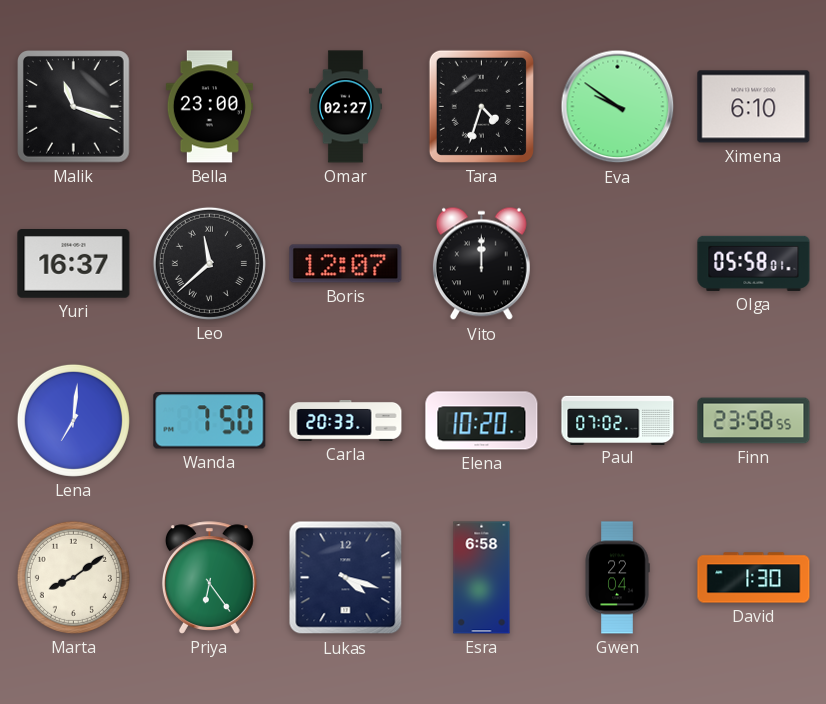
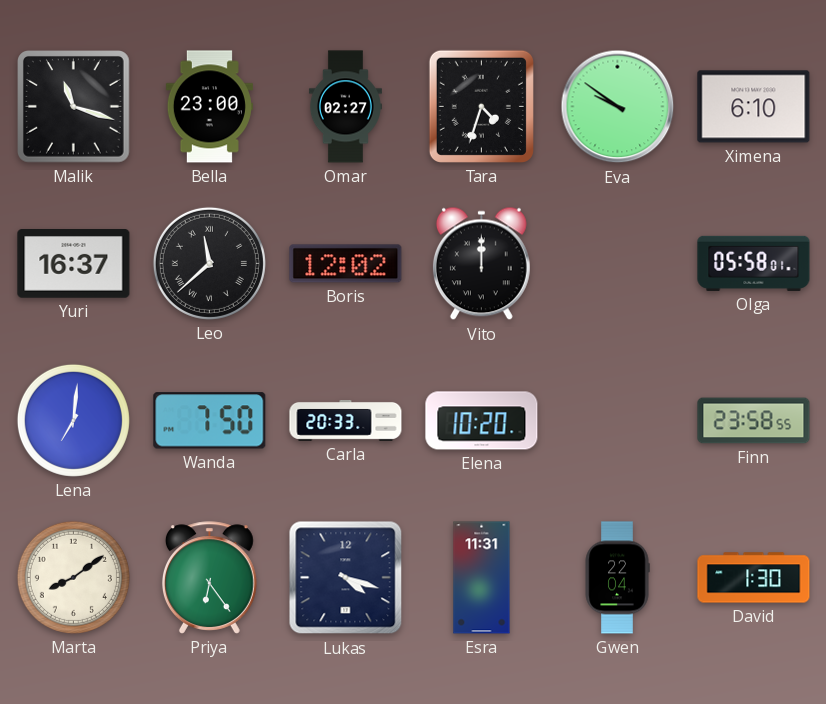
Boris: 12:07 -> 12:02 (346, 264)
Paul: 07:02 -> none (618, 420)
Esra: 6:58 -> 11:31 (482, 578)
